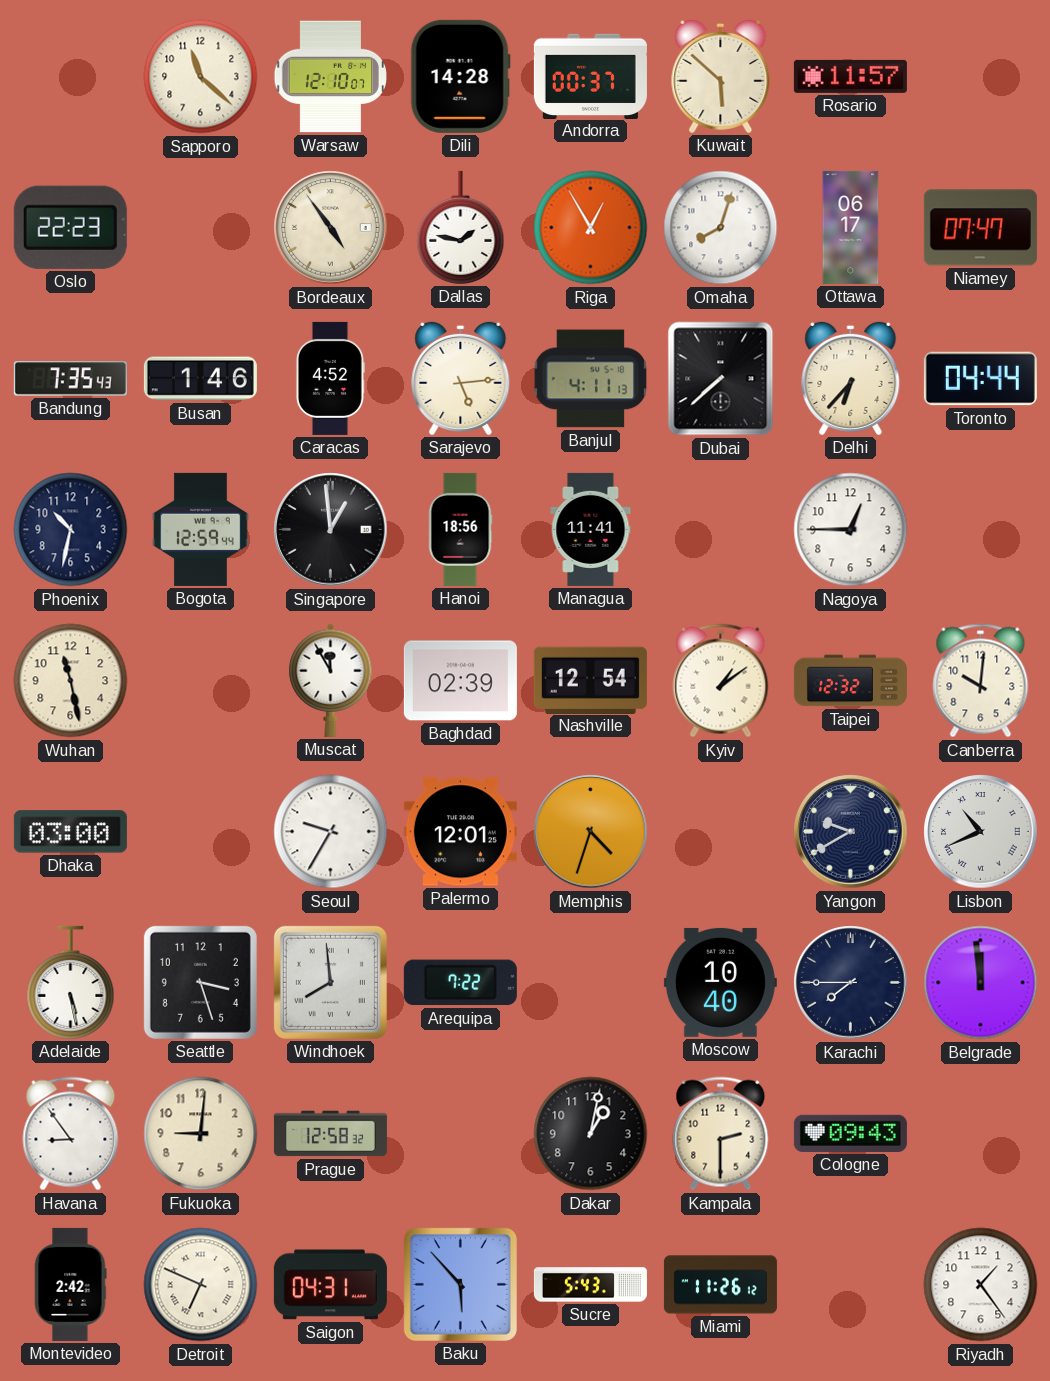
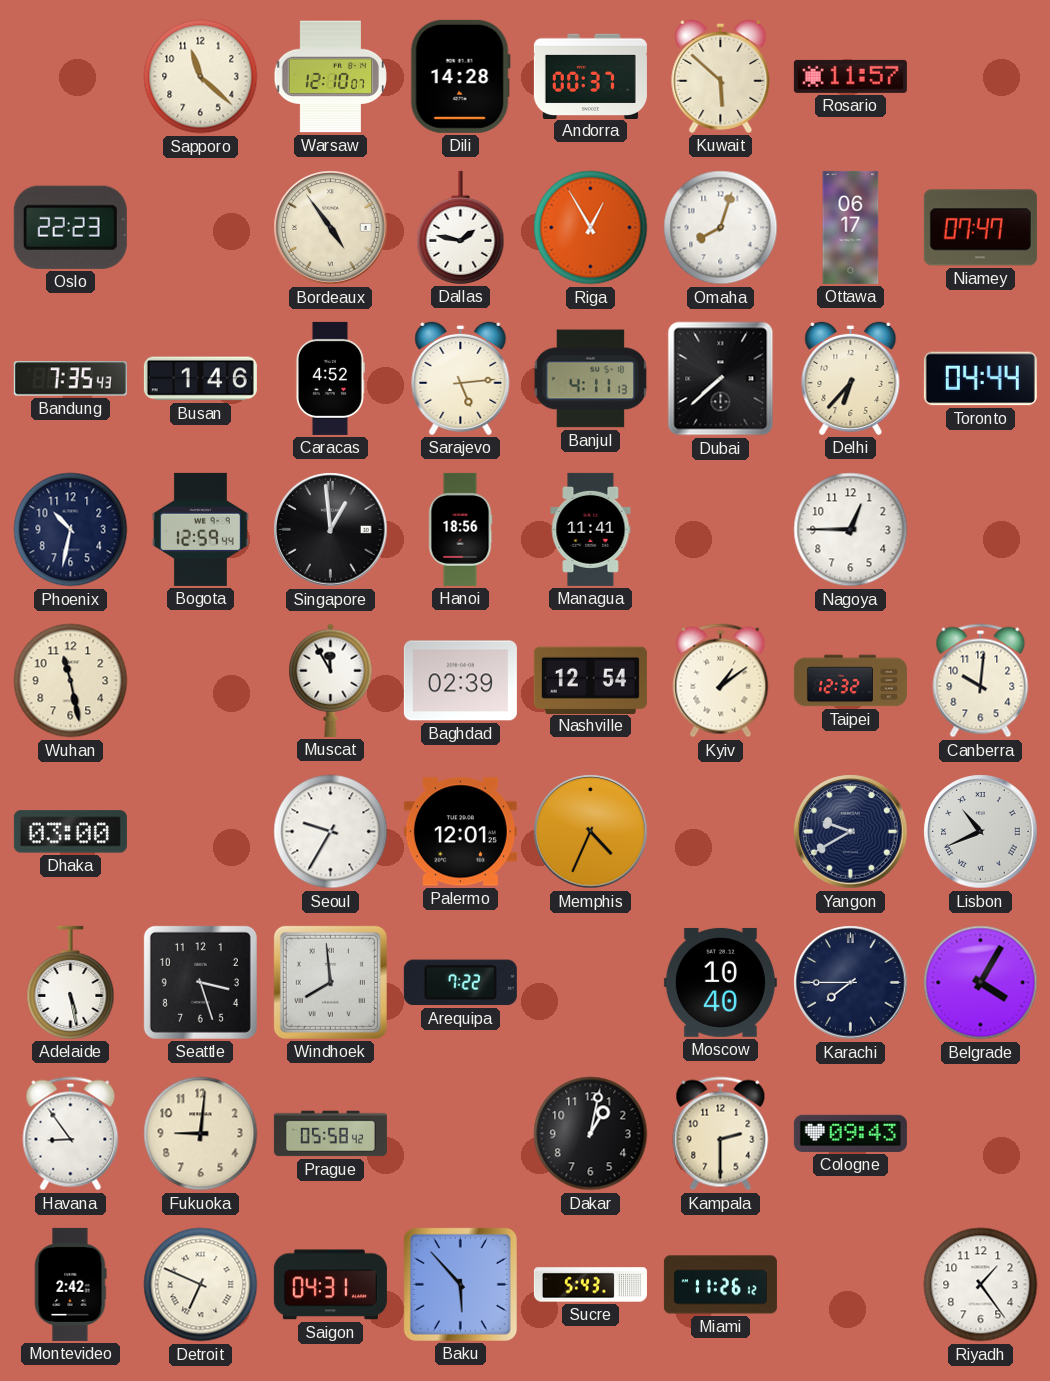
Memphis: 4:33 -> 4:34 (591, 832)
Belgrade: 11:59 -> 4:05 (981, 983)
Prague: 12:58 -> 05:58 (330, 1134)
